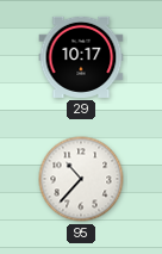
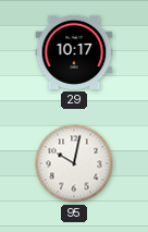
95: 10:37 -> 10:02 (74, 163)
